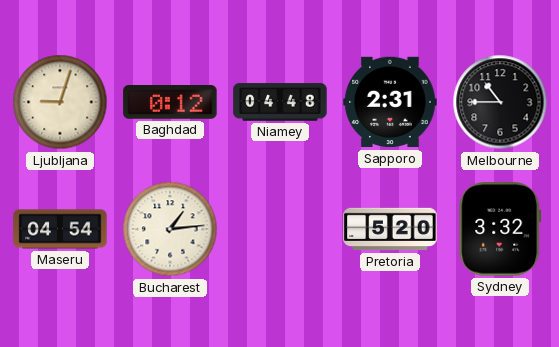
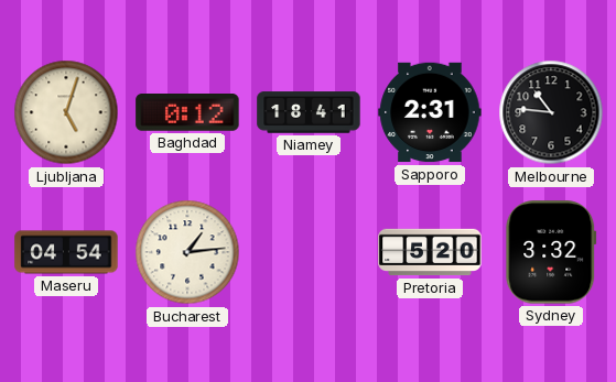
Ljubljana: 9:03 -> 5:03 (66, 112)
Niamey: 04:48 -> 18:41 (309, 112)
Melbourne: 10:45 -> 10:46 (551, 112)
